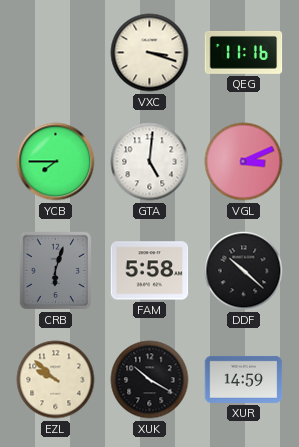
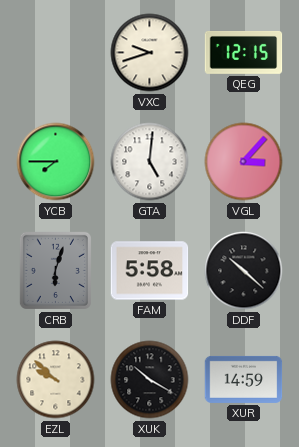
VXC: 3:18 -> 9:42 (150, 53)
QEG: 11:16 -> 12:15 (244, 53)
VGL: 3:11 -> 3:07 (244, 162)
